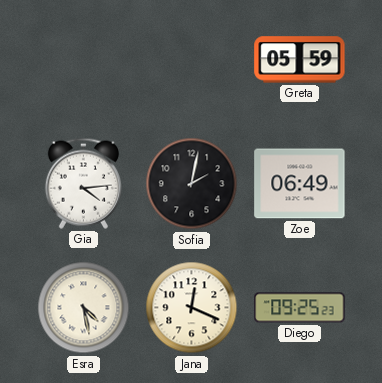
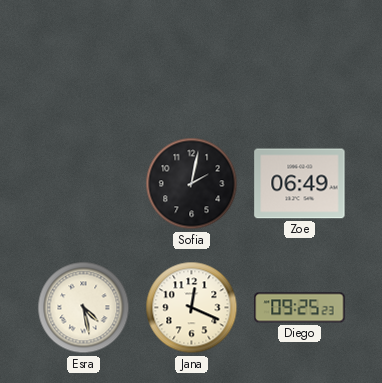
Greta: 05:59 -> none (300, 60)
Gia: 4:14 -> none (83, 183)
